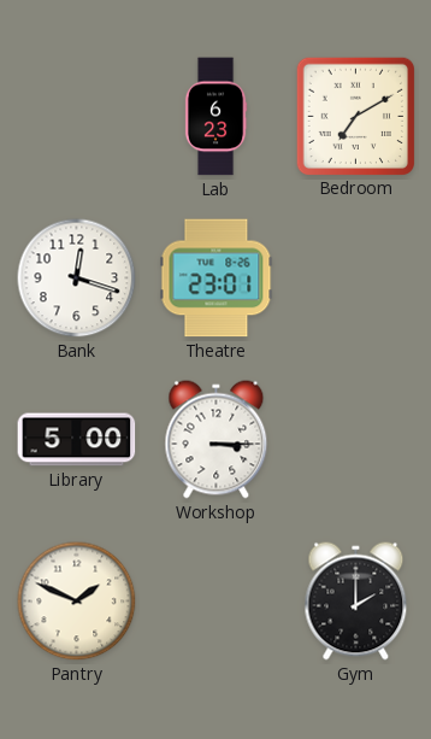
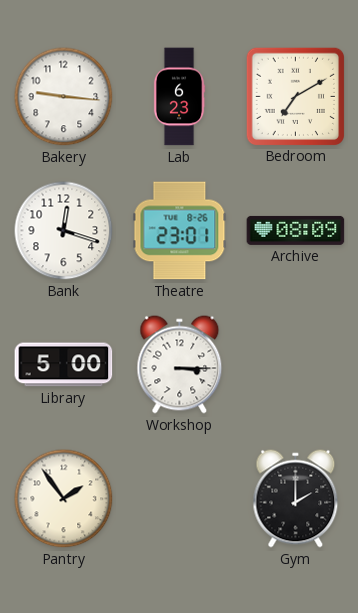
Bakery: none -> 9:16 (64, 97)
Archive: none -> 08:09 (296, 230)
Pantry: 1:49 -> 1:54 (64, 499)
